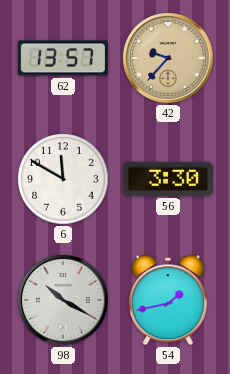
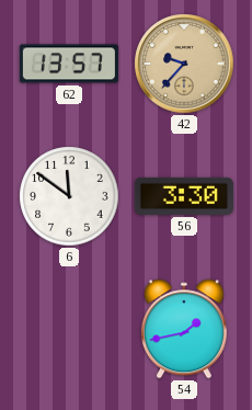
6: 11:50 -> 11:51 (69, 196)
98: 10:20 -> none (63, 300)
